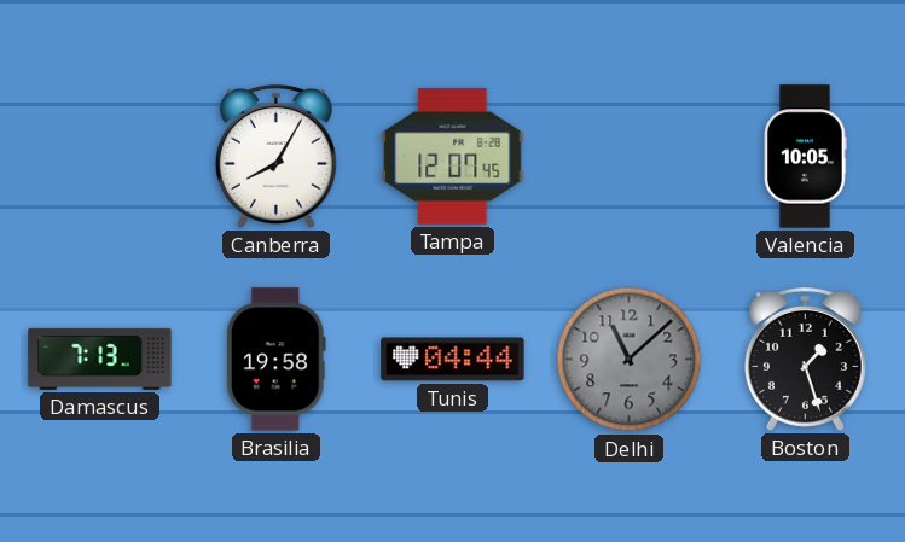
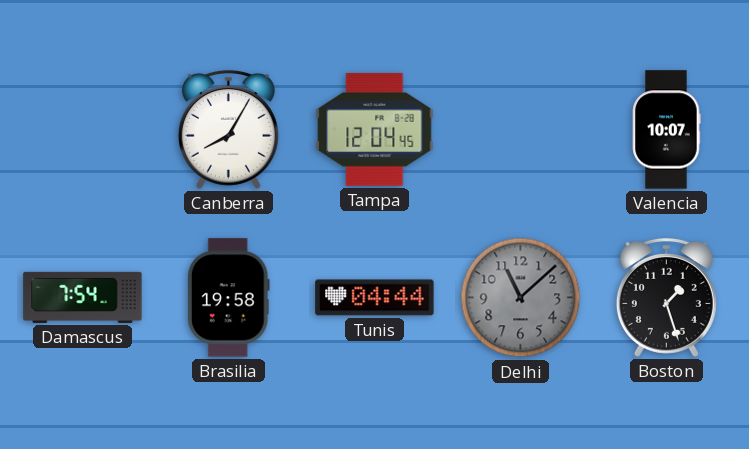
Tampa: 12:07 -> 12:04 (375, 129)
Valencia: 10:05 -> 10:07 (666, 130)
Damascus: 7:13 -> 7:54 (83, 297)
